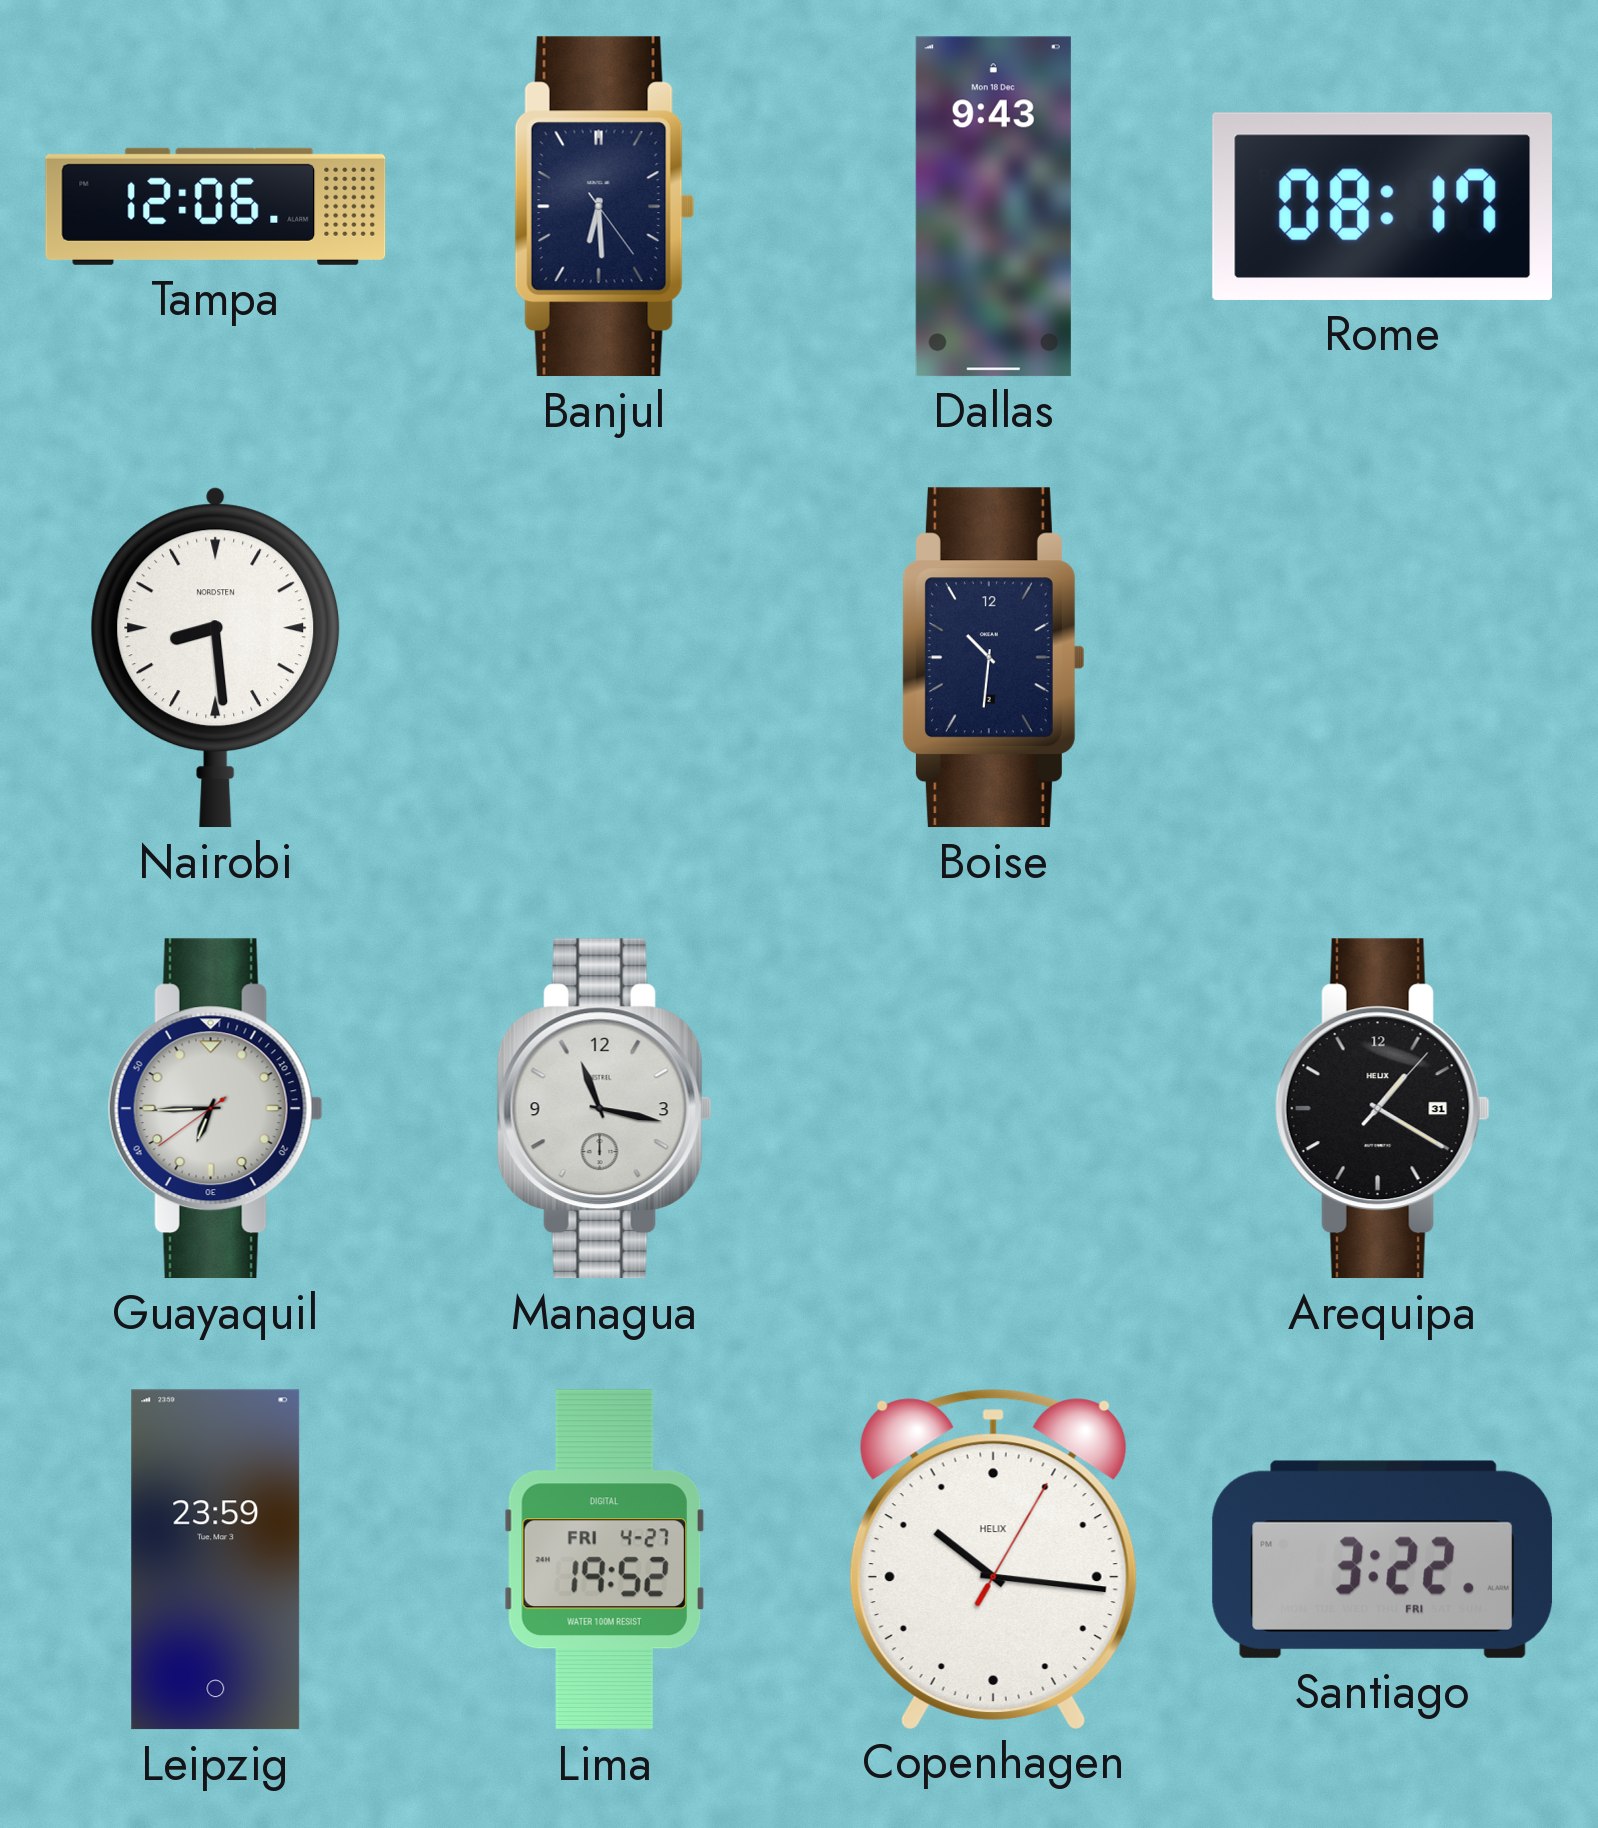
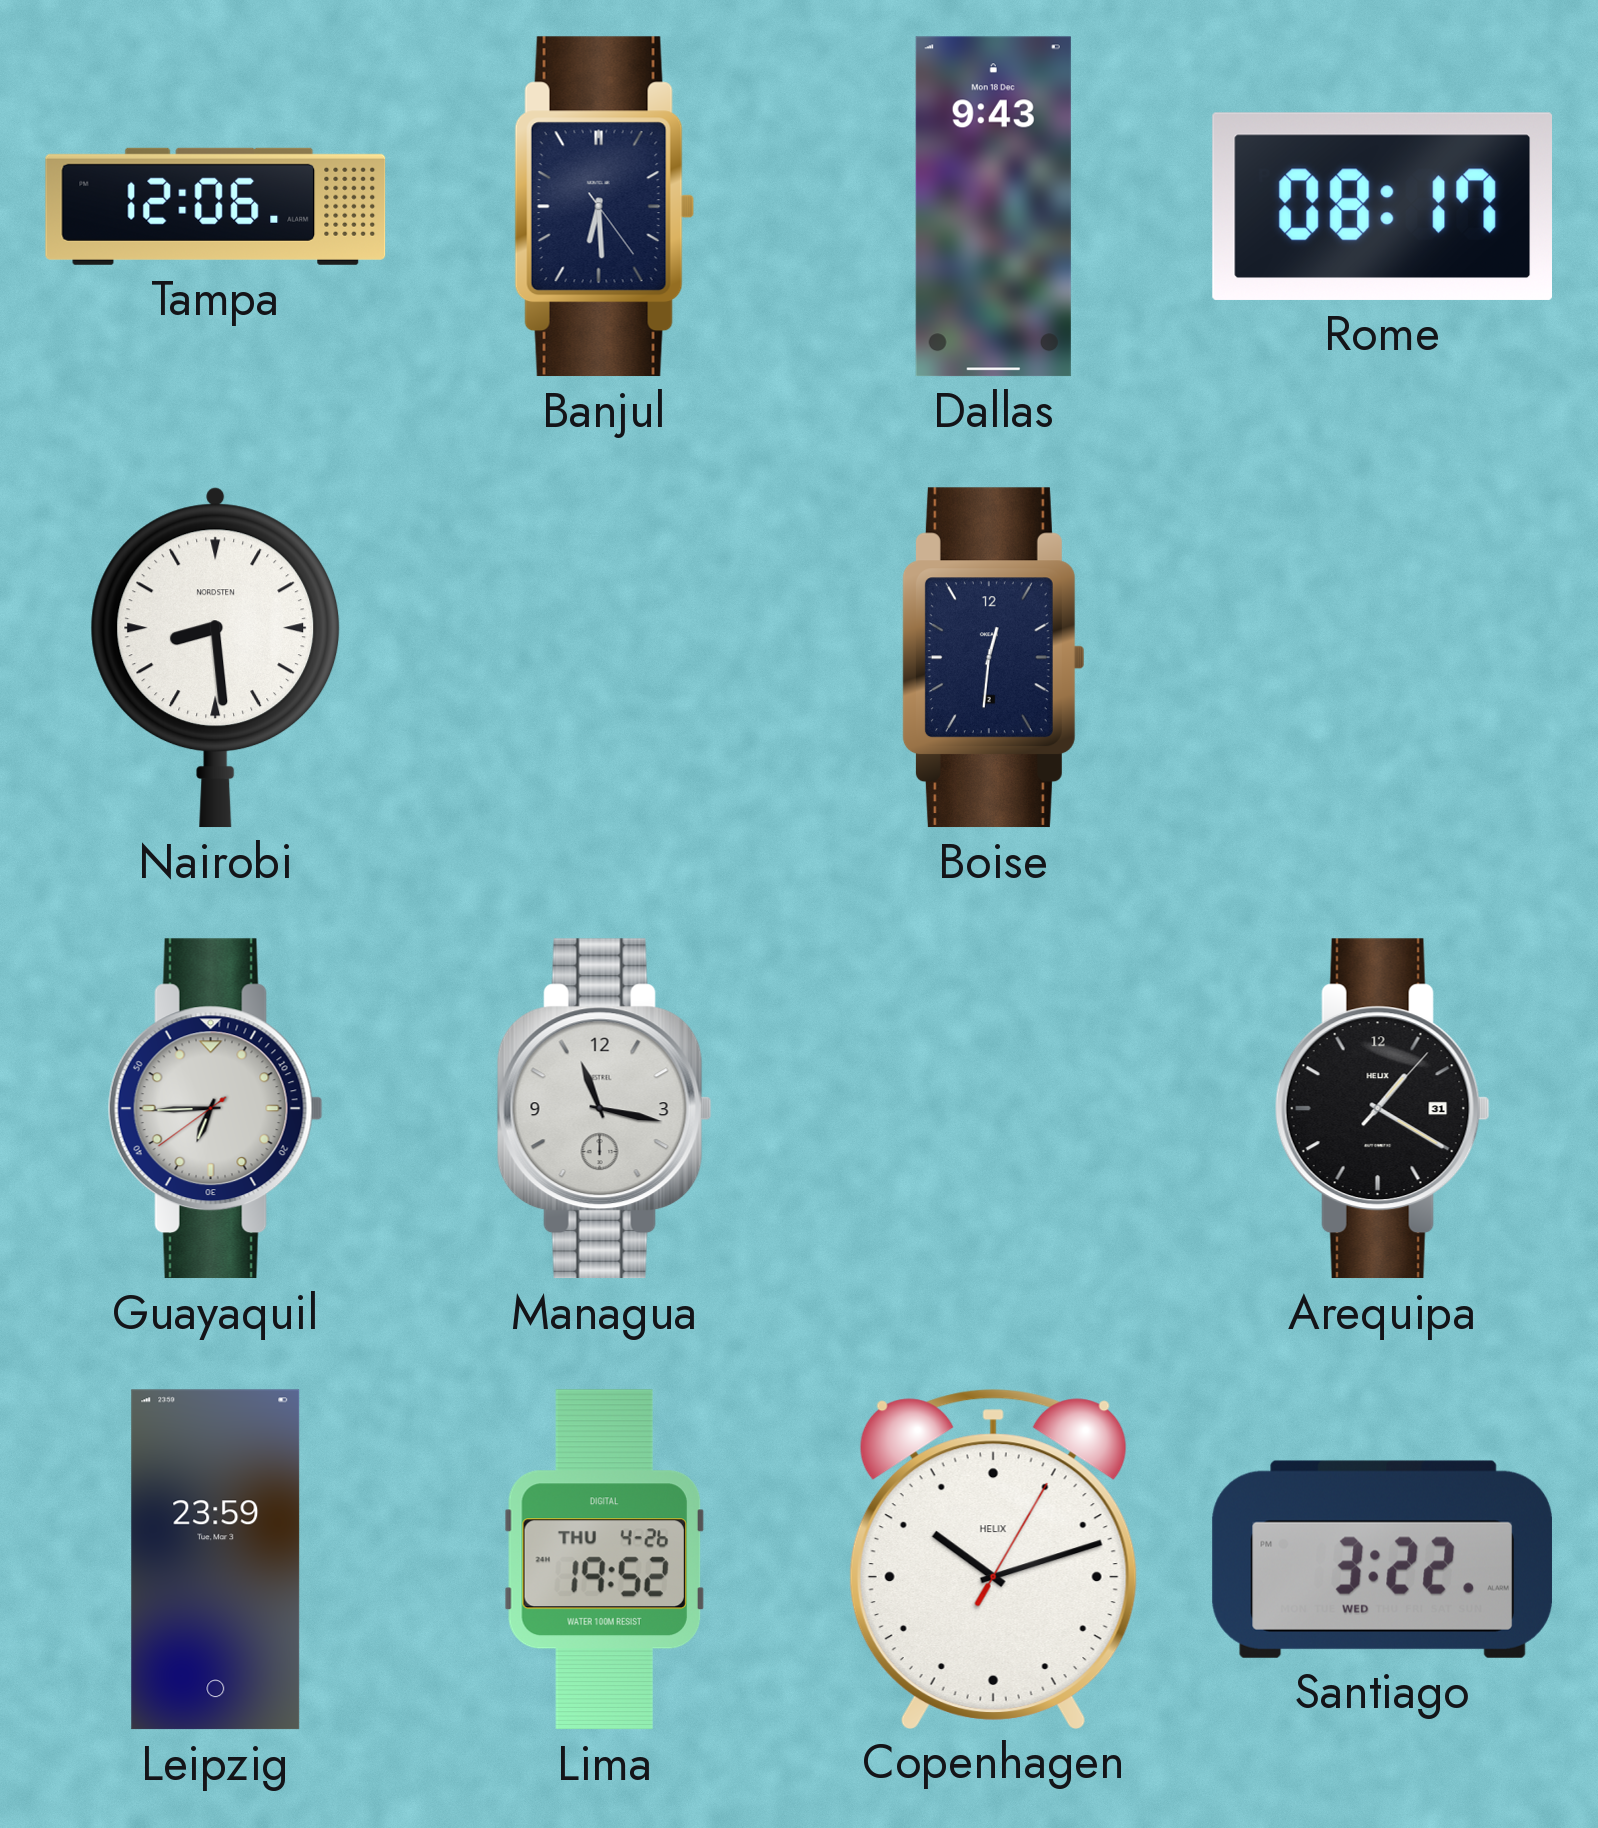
Boise: 10:31 -> 12:31 (993, 658)
Lima date: FRI 4-27 -> THU 4-26 (604, 1560)
Copenhagen: 10:16 -> 10:12 (993, 1558)
Santiago date: FRI -> WED (1382, 1559)
